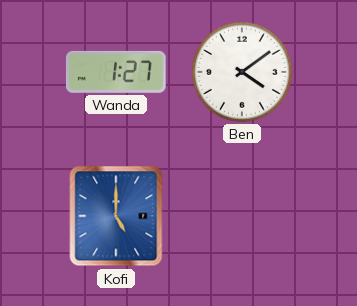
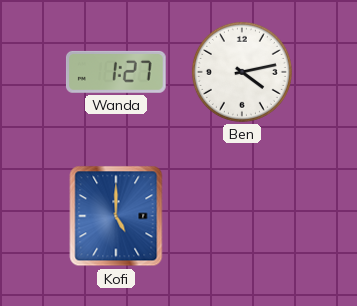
Ben: 4:09 -> 4:13 (242, 72)
